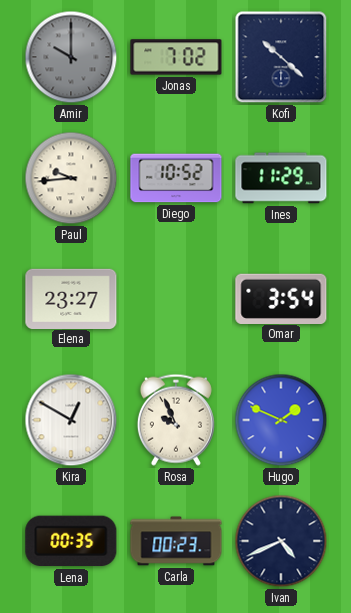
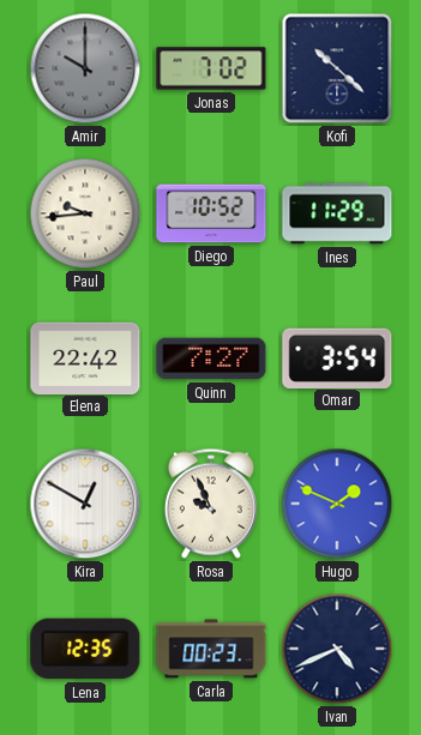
Elena: 23:27 -> 22:42 (85, 357)
Quinn: none -> 7:27 (211, 359)
Lena: 00:35 -> 12:35 (85, 649)
